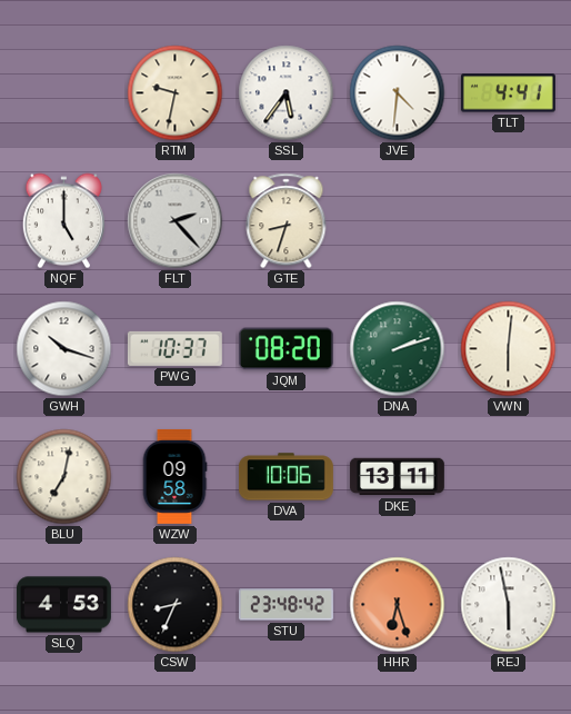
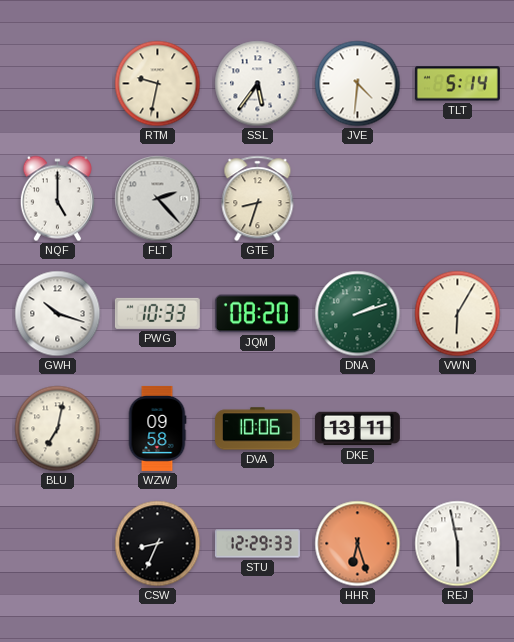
TLT: 4:41 -> 5:14 (457, 84)
PWG: 10:37 -> 10:33 (157, 313)
VWN: 6:01 -> 6:05 (458, 314)
SLQ: 4:53 -> none (63, 605)
STU: 23:48 -> 12:29 (257, 544)
